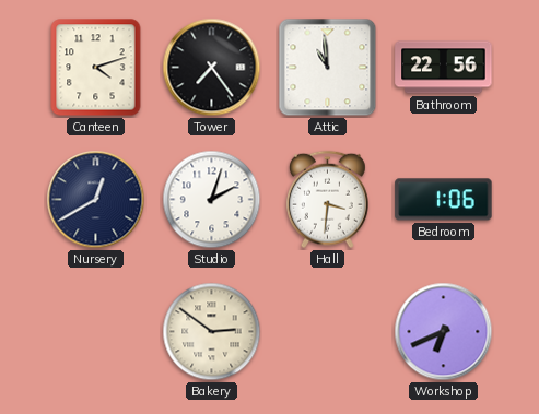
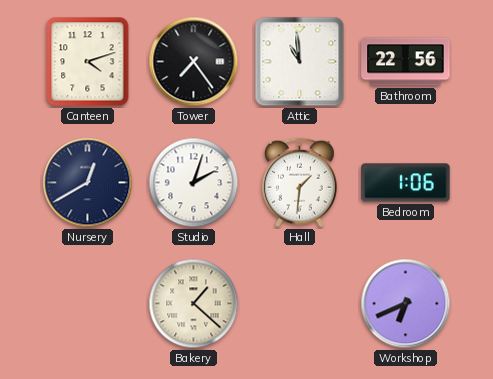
Hall: 3:31 -> 1:31 (299, 183)
Bakery: 2:51 -> 1:22 (194, 304)
